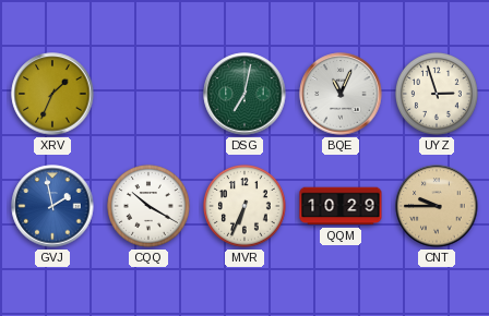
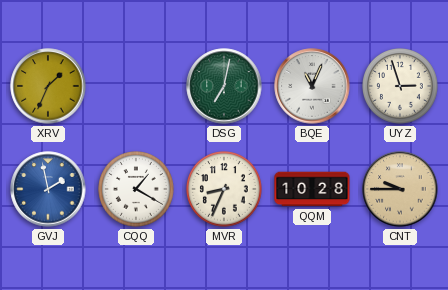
CQQ: 10:20 -> 1:20 (137, 190)
MVR: 6:34 -> 8:34 (225, 190)
QQM: 10:29 -> 10:28 (312, 189)
